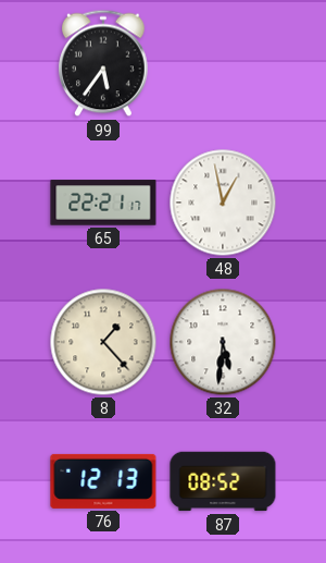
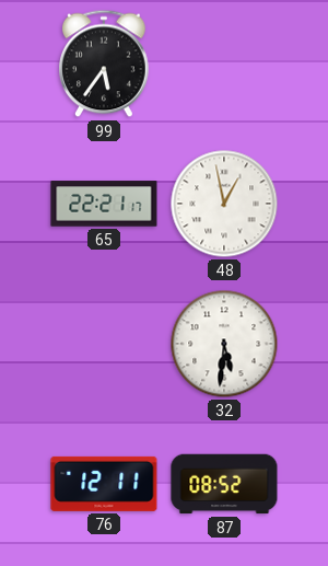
8: 1:23 -> none (103, 342)
76: 12:13 -> 12:11 (104, 484)
